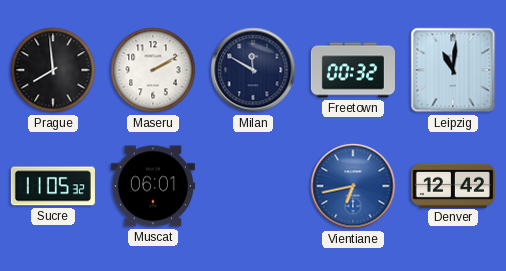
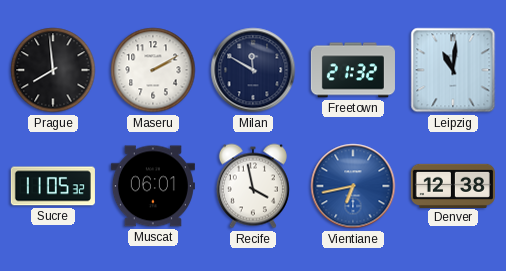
Freetown: 00:32 -> 21:32 (353, 70)
Recife: none -> 3:58 (253, 186)
Denver: 12:42 -> 12:38 (453, 185)
